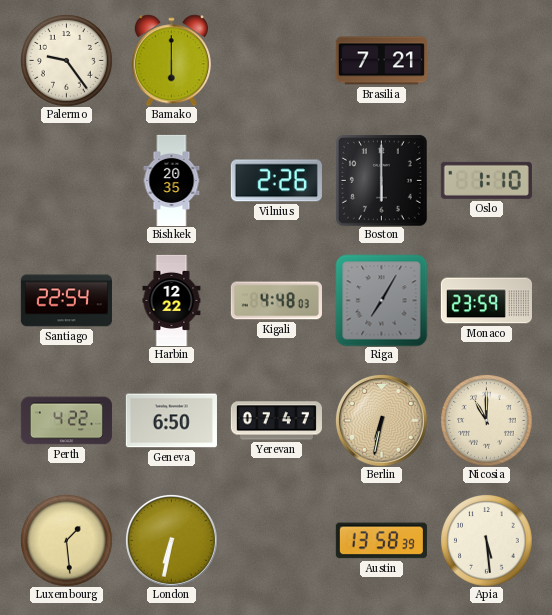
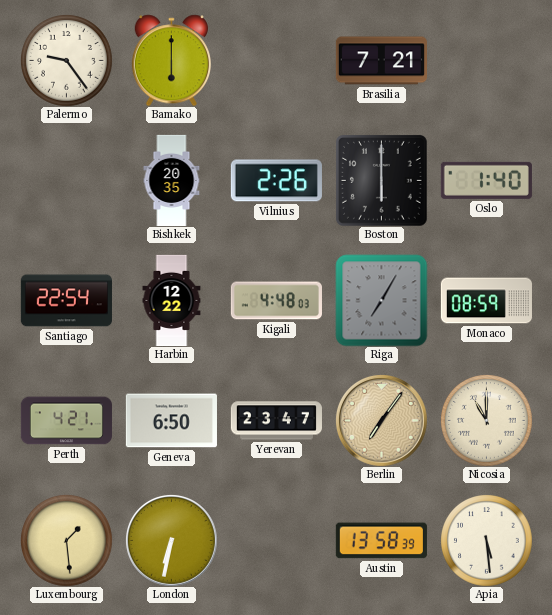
Oslo: 1:10 -> 1:40 (486, 180)
Monaco: 23:59 -> 08:59 (486, 301)
Perth: 4:22 -> 4:21 (66, 421)
Yerevan: 07:47 -> 23:47 (276, 421)
Berlin: 6:32 -> 7:06 (381, 420)
